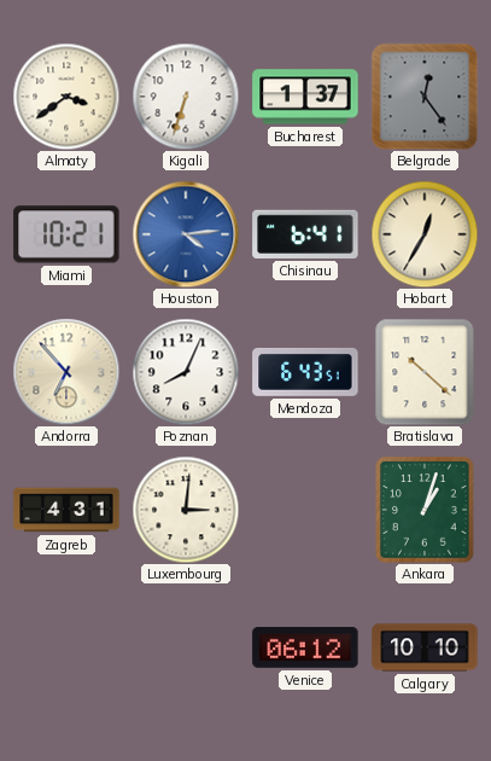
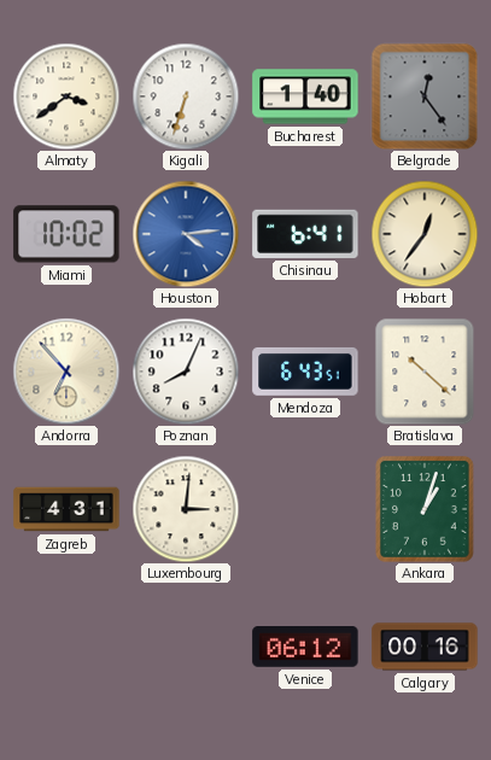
Bucharest: 1:37 -> 1:40 (305, 97)
Miami: 10:21 -> 10:02 (66, 234)
Hobart: 12:35 -> 12:36 (425, 234)
Calgary: 10:10 -> 00:16 (425, 647)
